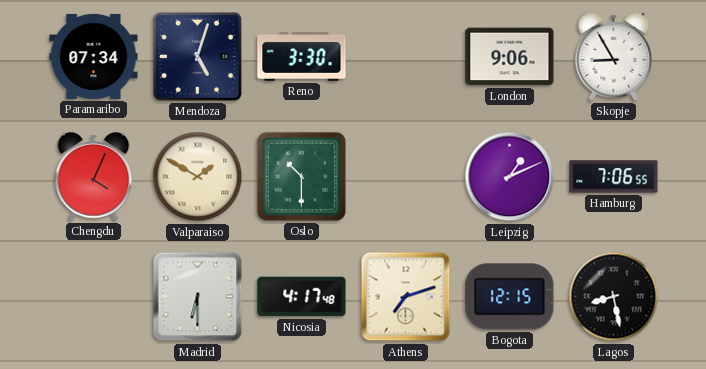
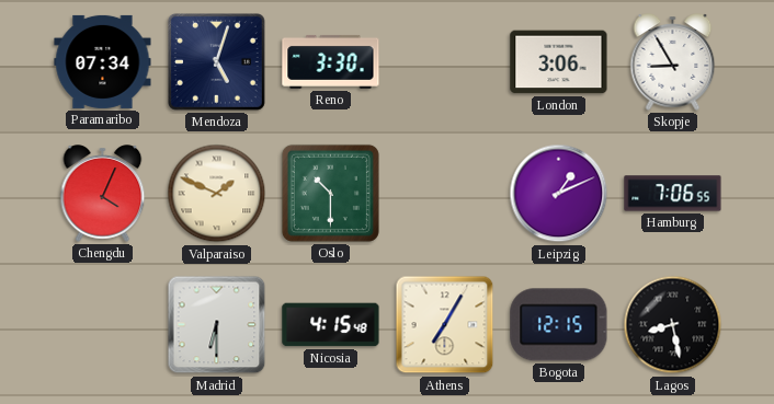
London: 9:06 -> 3:06 (559, 62)
Valparaiso: 1:50 -> 1:49 (217, 194)
Nicosia: 4:17 -> 4:15 (331, 325)
Athens: 7:12 -> 7:05 (445, 325)
